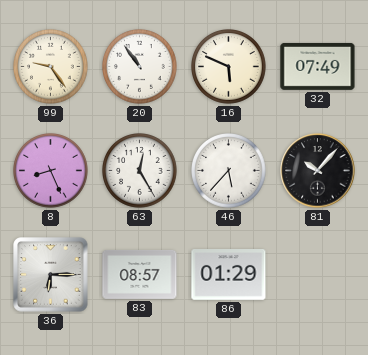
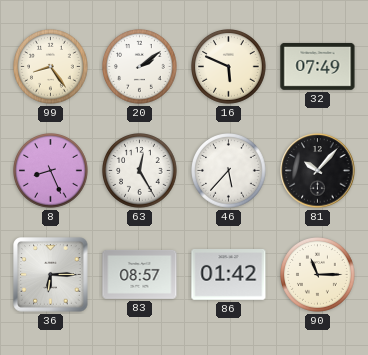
99: 9:24 -> 8:24 (51, 67)
20: 10:54 -> 2:09 (140, 67)
86: 01:29 -> 01:42 (229, 275)
90: none -> 11:15 (318, 275)
